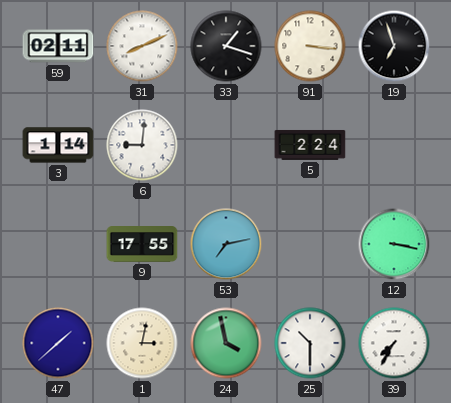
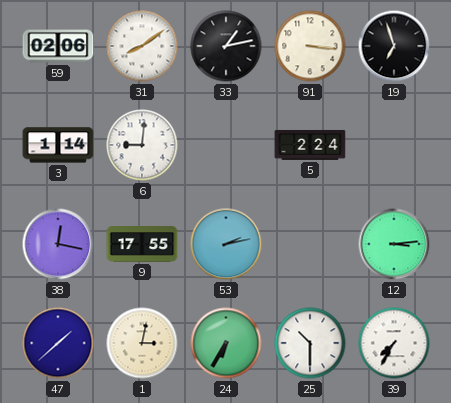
59: 02:11 -> 02:06 (58, 46)
31: 8:11 -> 8:09 (142, 46)
33: 1:18 -> 1:13 (226, 46)
38: none -> 12:17 (58, 244)
53: 7:13 -> 2:13 (226, 244)
12: 3:17 -> 3:14 (394, 244)
24: 3:58 -> 6:35 (226, 343)
